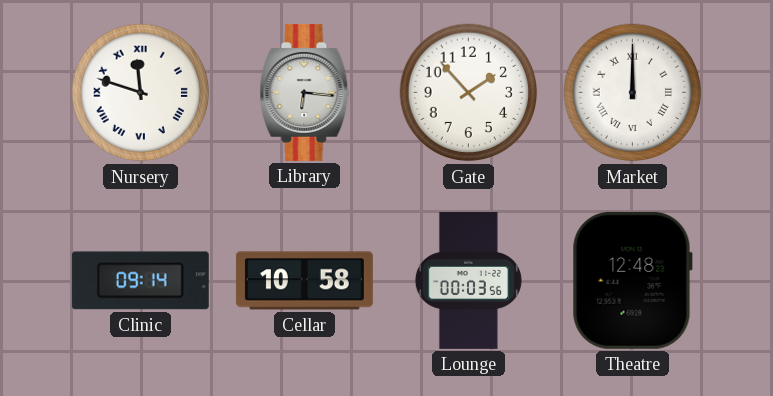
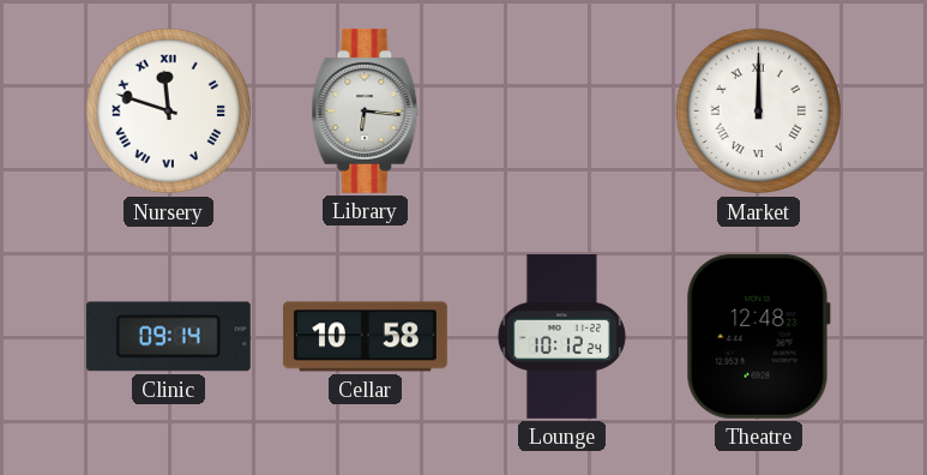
Gate: 1:53 -> none (469, 93)
Lounge: 00:03 -> 10:12 (561, 336)
